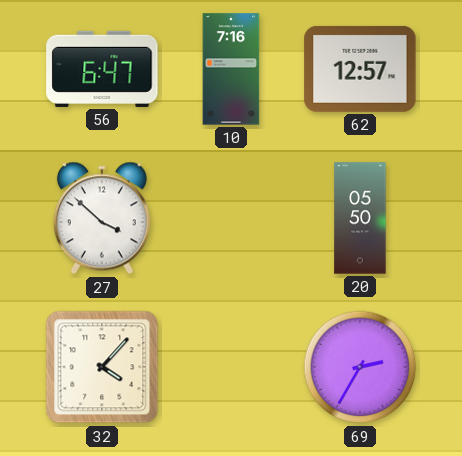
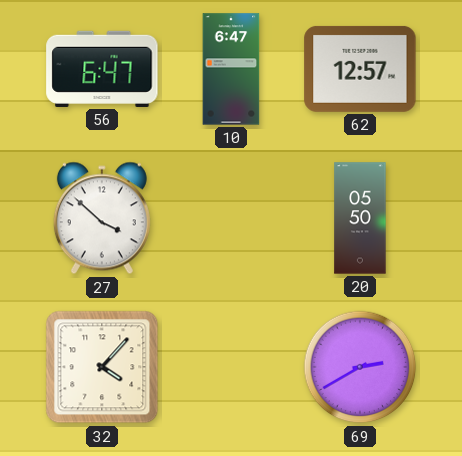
10: 7:16 -> 6:47 (231, 69)
69: 2:35 -> 2:40 (360, 367)
